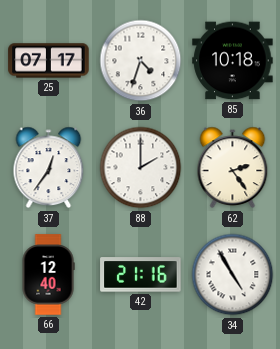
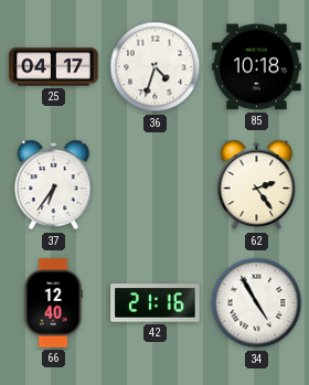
25: 07:17 -> 04:17 (54, 67)
37: 12:36 -> 6:36 (54, 185)
88: 2:00 -> none (141, 168)
